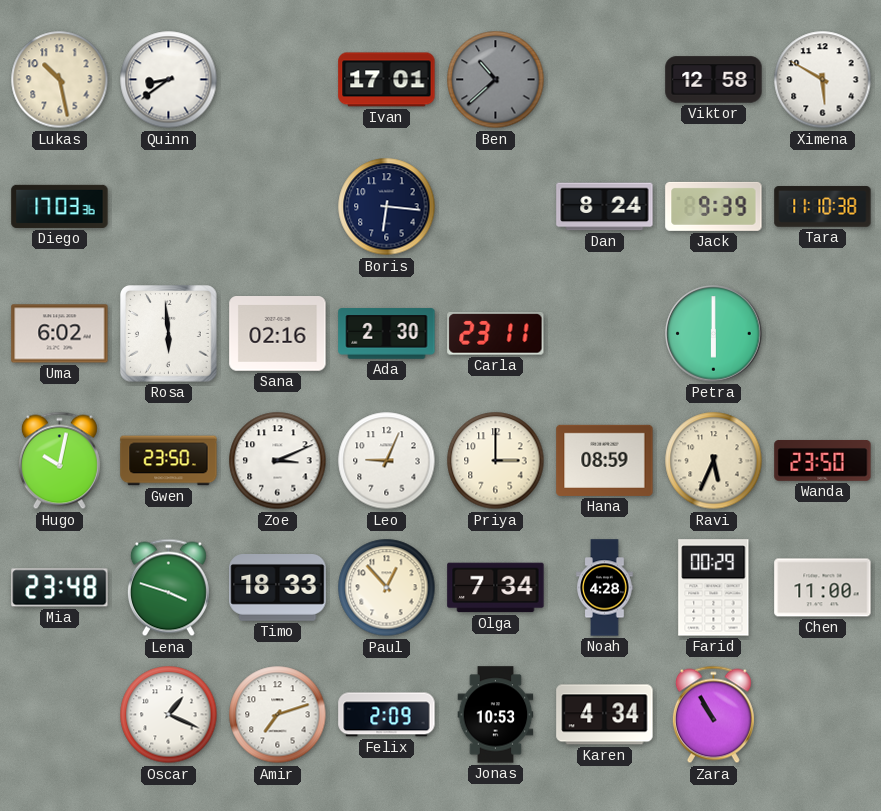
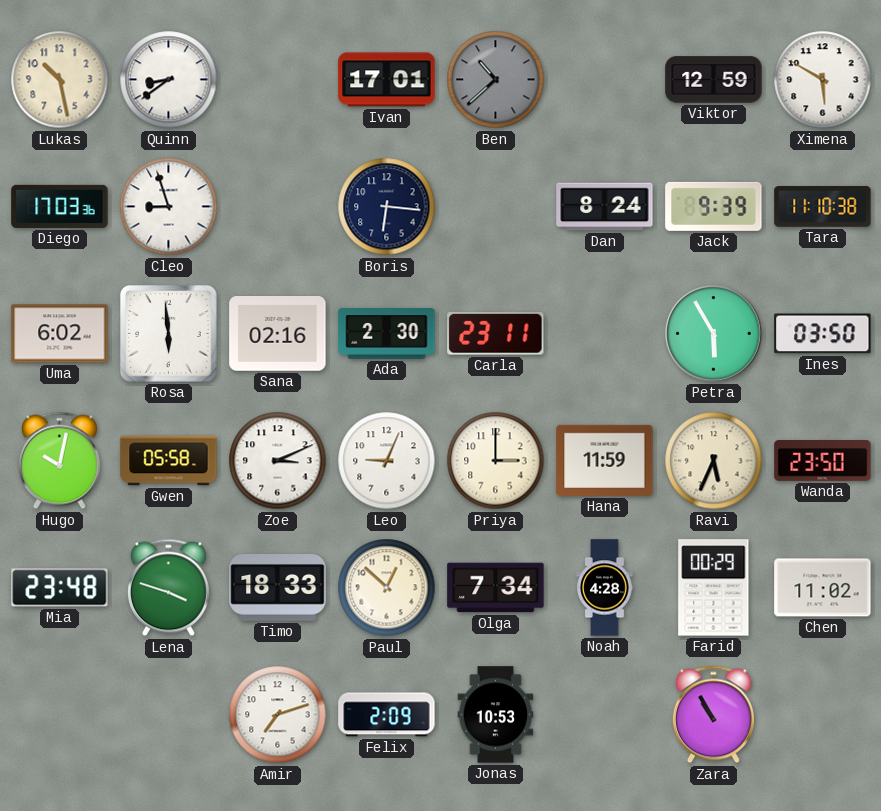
Viktor: 12:58 -> 12:59 (714, 80)
Cleo: none -> 8:57 (169, 207)
Petra: 6:00 -> 5:55 (714, 334)
Ines: none -> 03:50 (823, 334)
Gwen: 23:50 -> 05:58 (169, 461)
Hana: 08:59 -> 11:59 (605, 460)
Paul: 12:53 -> 12:52 (387, 588)
Chen: 11:00 -> 11:02 (823, 588)
Oscar: 1:19 -> none (169, 715)
Karen: 4:34 -> none (605, 715)
